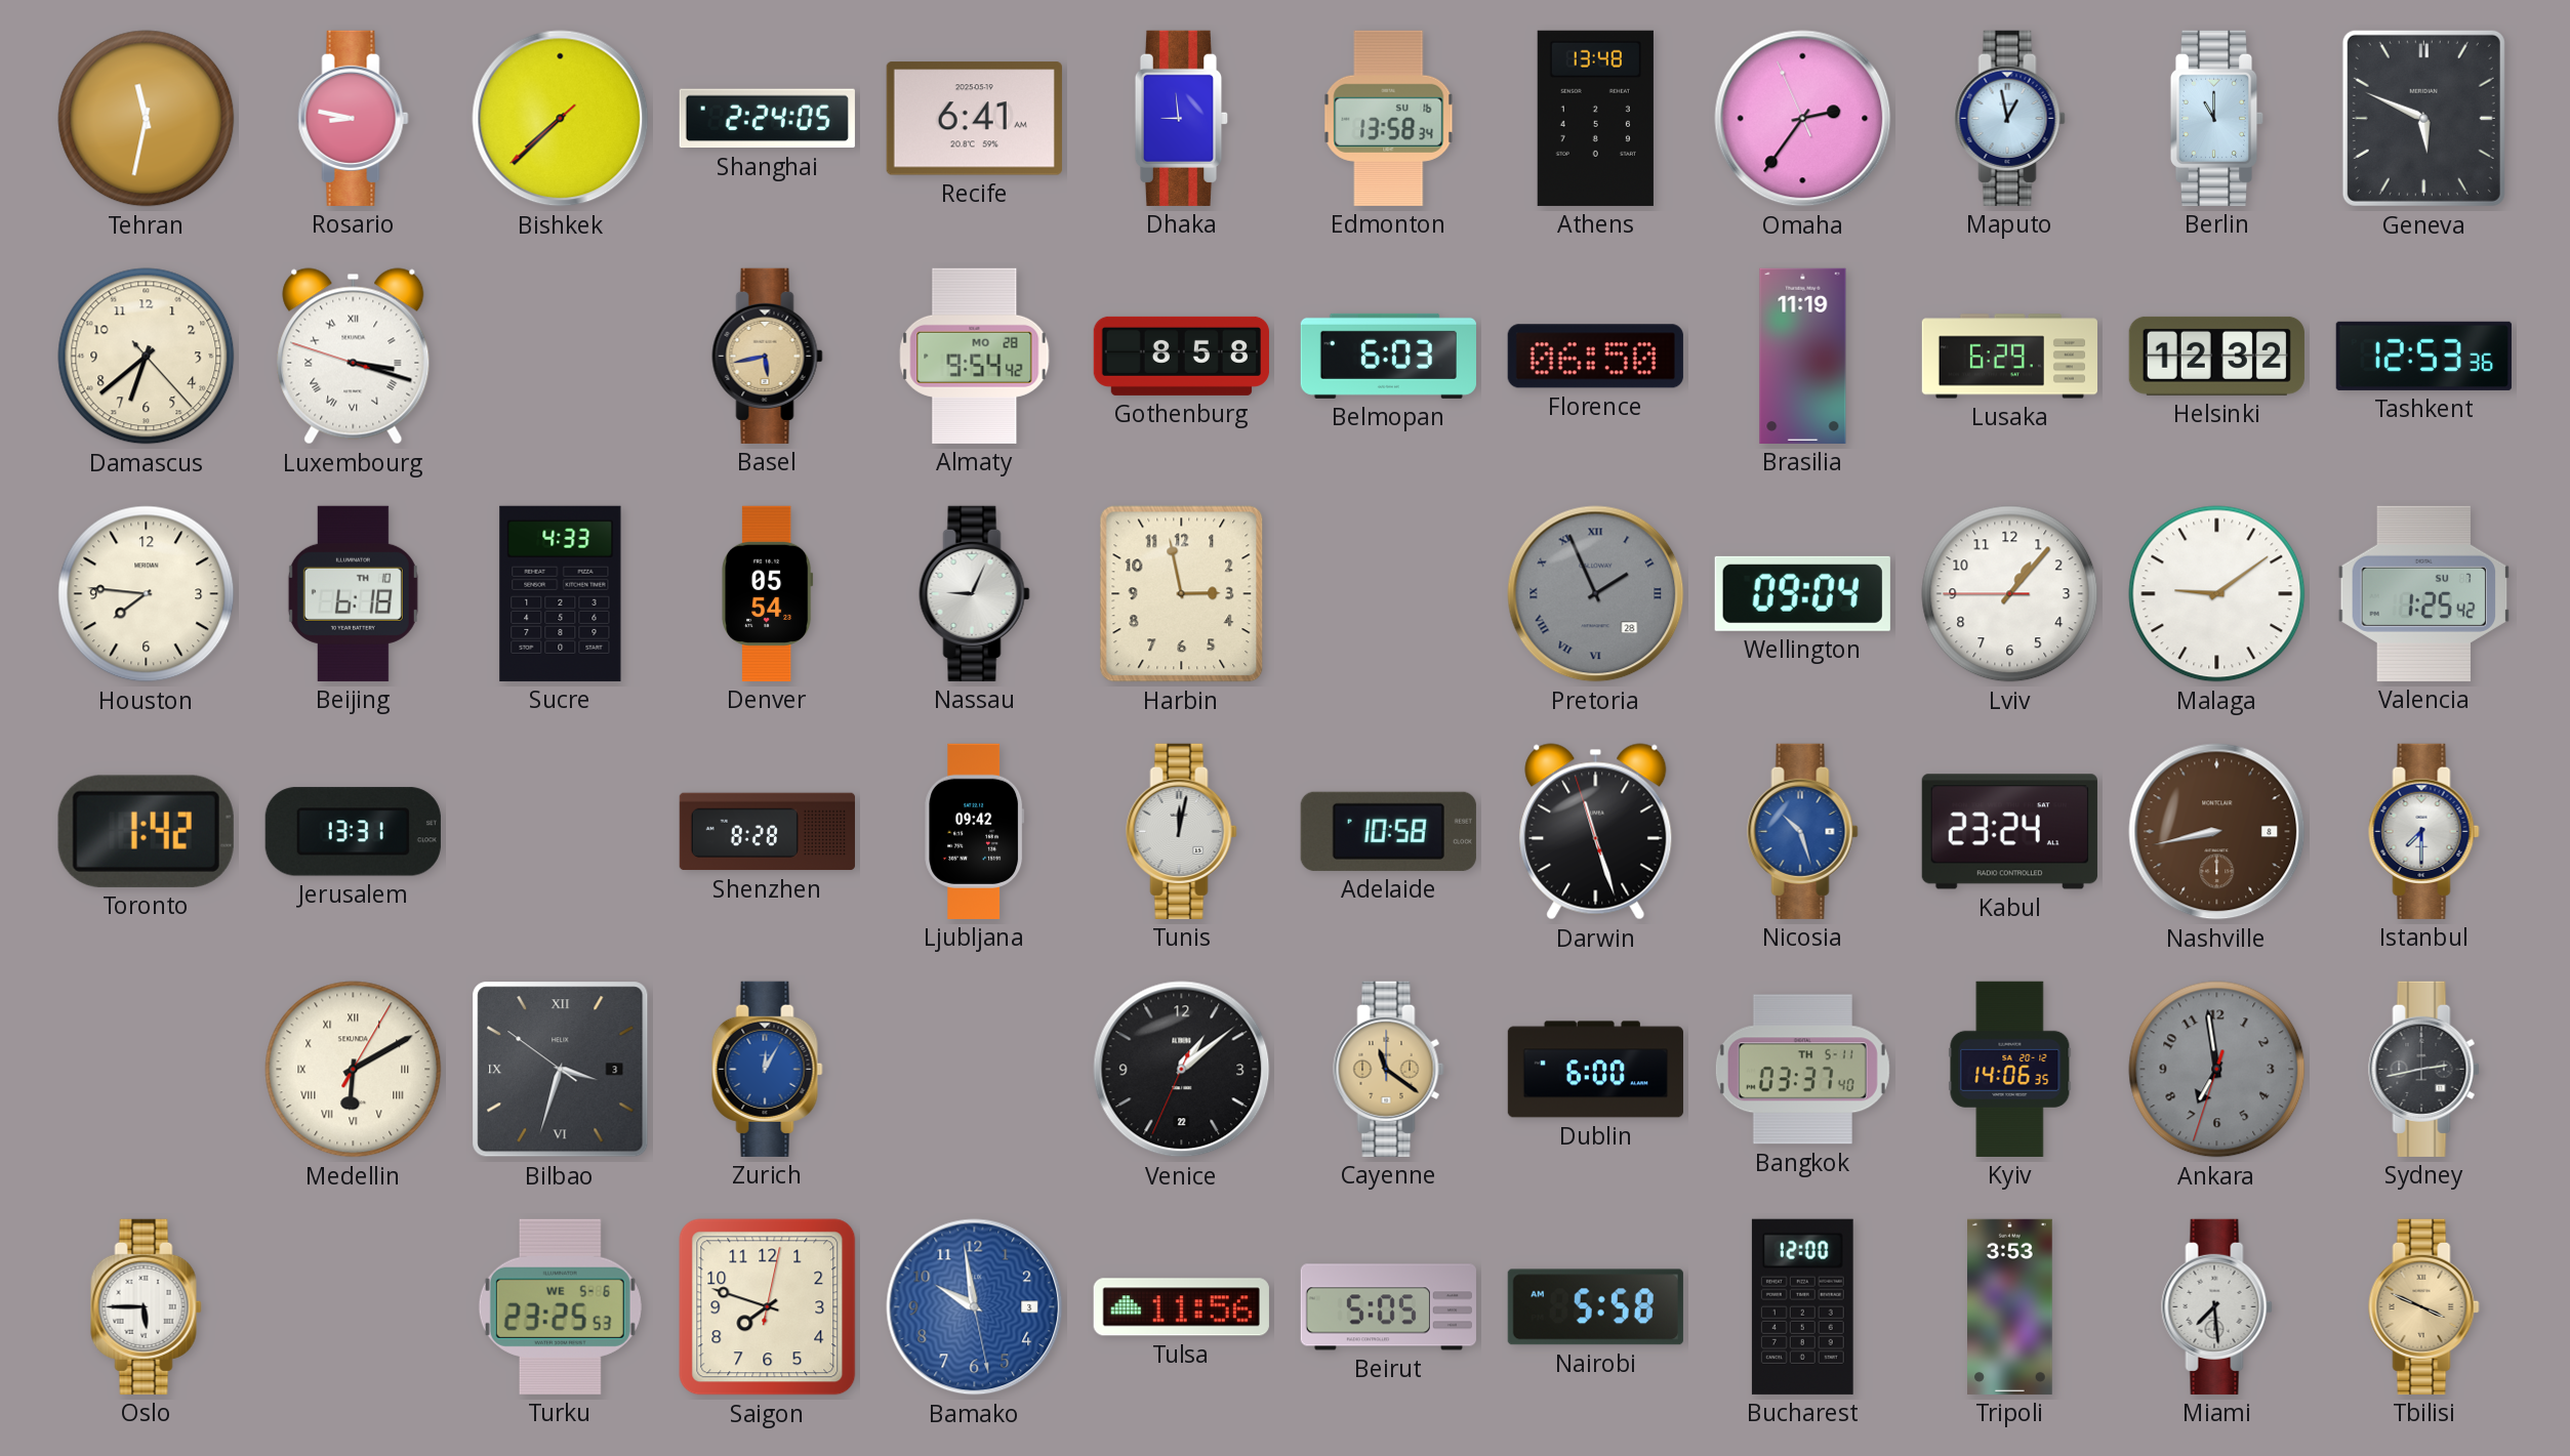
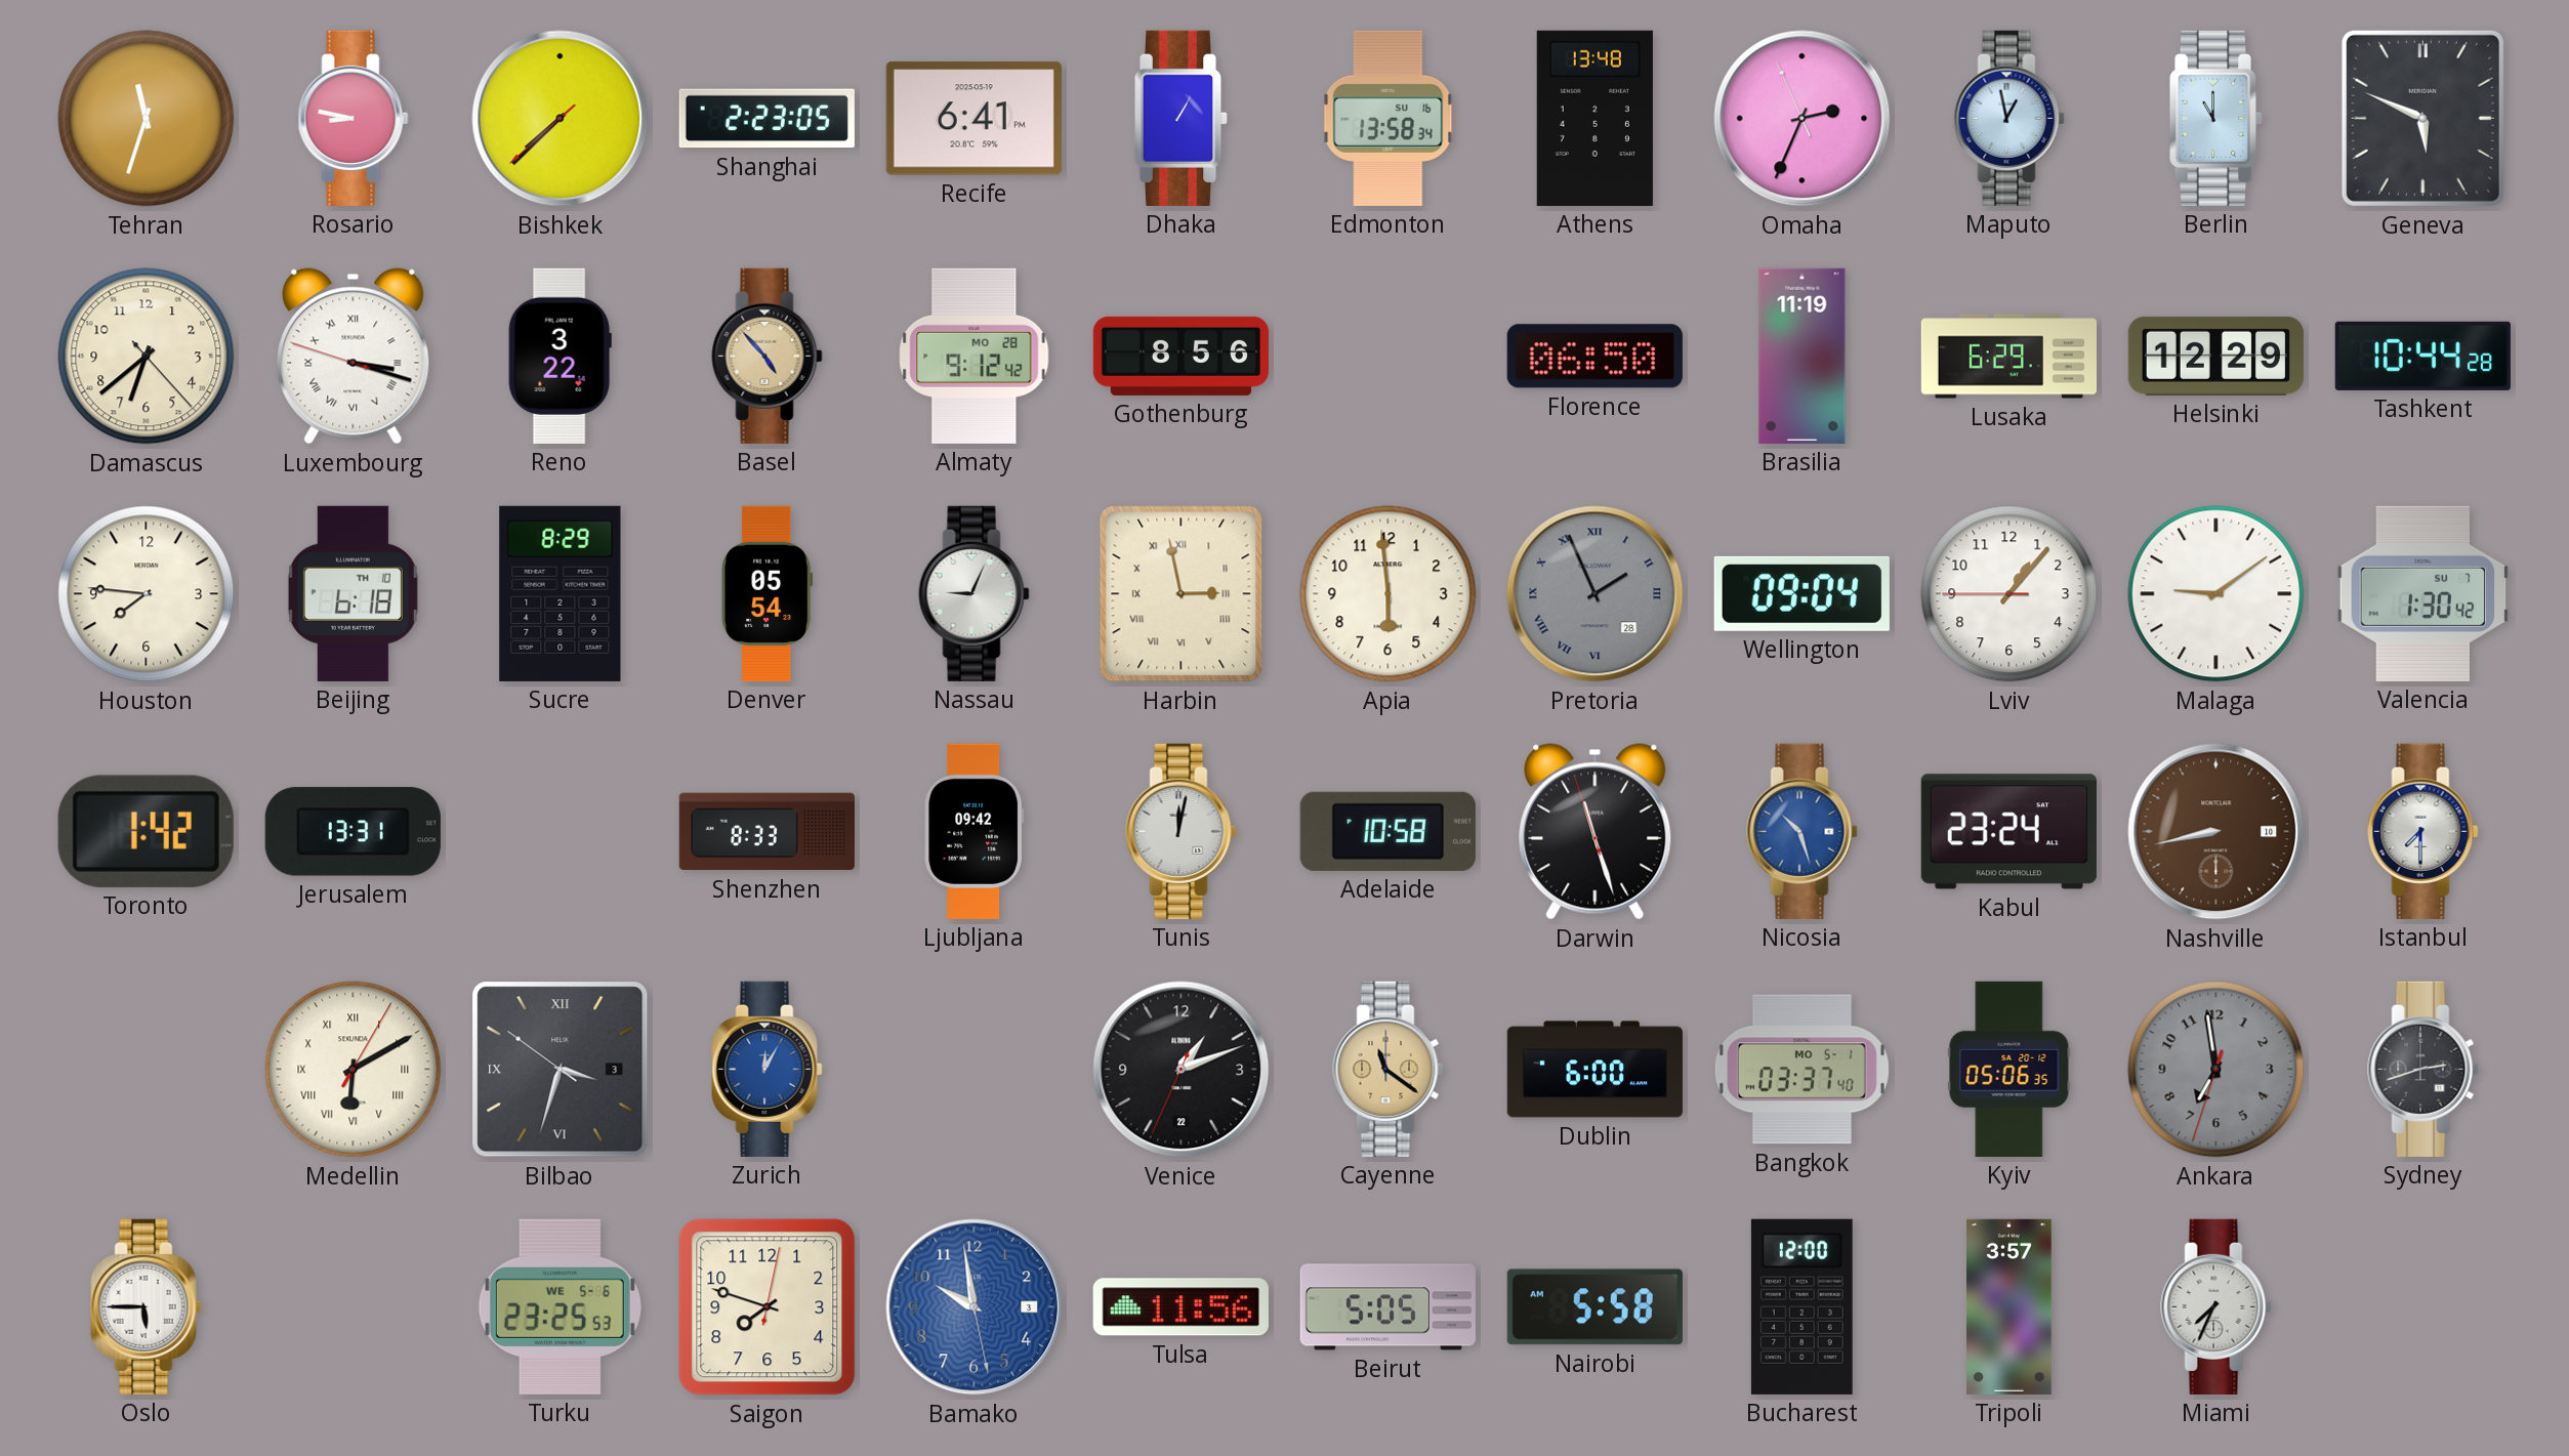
Tehran: 11:32 -> 11:33 (147, 119)
Shanghai: 2:24 -> 2:23 (766, 119)
Recife: 6:41 AM -> 6:41 PM (973, 119)
Dhaka: 8:59 -> 1:05 (1182, 118)
Omaha: 2:35 -> 2:33 (1803, 119)
Reno: none -> 3:22 (560, 356)
Basel: 5:43 -> 4:53 (768, 356)
Almaty: 9:54 -> 9:12 (975, 356)
Gothenburg: 8:58 -> 8:56 (1180, 356)
Belmopan: 6:03 -> none (1388, 356)
Helsinki: 12:32 -> 12:29 (2215, 356)
Tashkent: 12:53 -> 10:44 (2422, 356)
Sucre: 4:33 -> 8:29 (561, 593)
Harbin numerals: Arabic -> Roman (1182, 594)
Apia: none -> 5:59 (1389, 594)
Valencia: 1:25 -> 1:30 (2423, 593)
Shenzhen: 8:28 -> 8:33 (766, 832)
Nashville date: 8 -> 10 (2216, 832)
Venice: 1:08 -> 1:11 (1182, 1070)
Bangkok date: TH 5-11 -> MO 5-1 (1801, 1070)
Kyiv: 14:06 -> 05:06 (2009, 1069)
Sydney: 2:43 -> 2:42 (2423, 1069)
Tripoli: 3:53 -> 3:57 (2009, 1306)
Miami: 7:29 -> 7:34 (2216, 1306)
Tbilisi: 3:49 -> none (2424, 1306)
